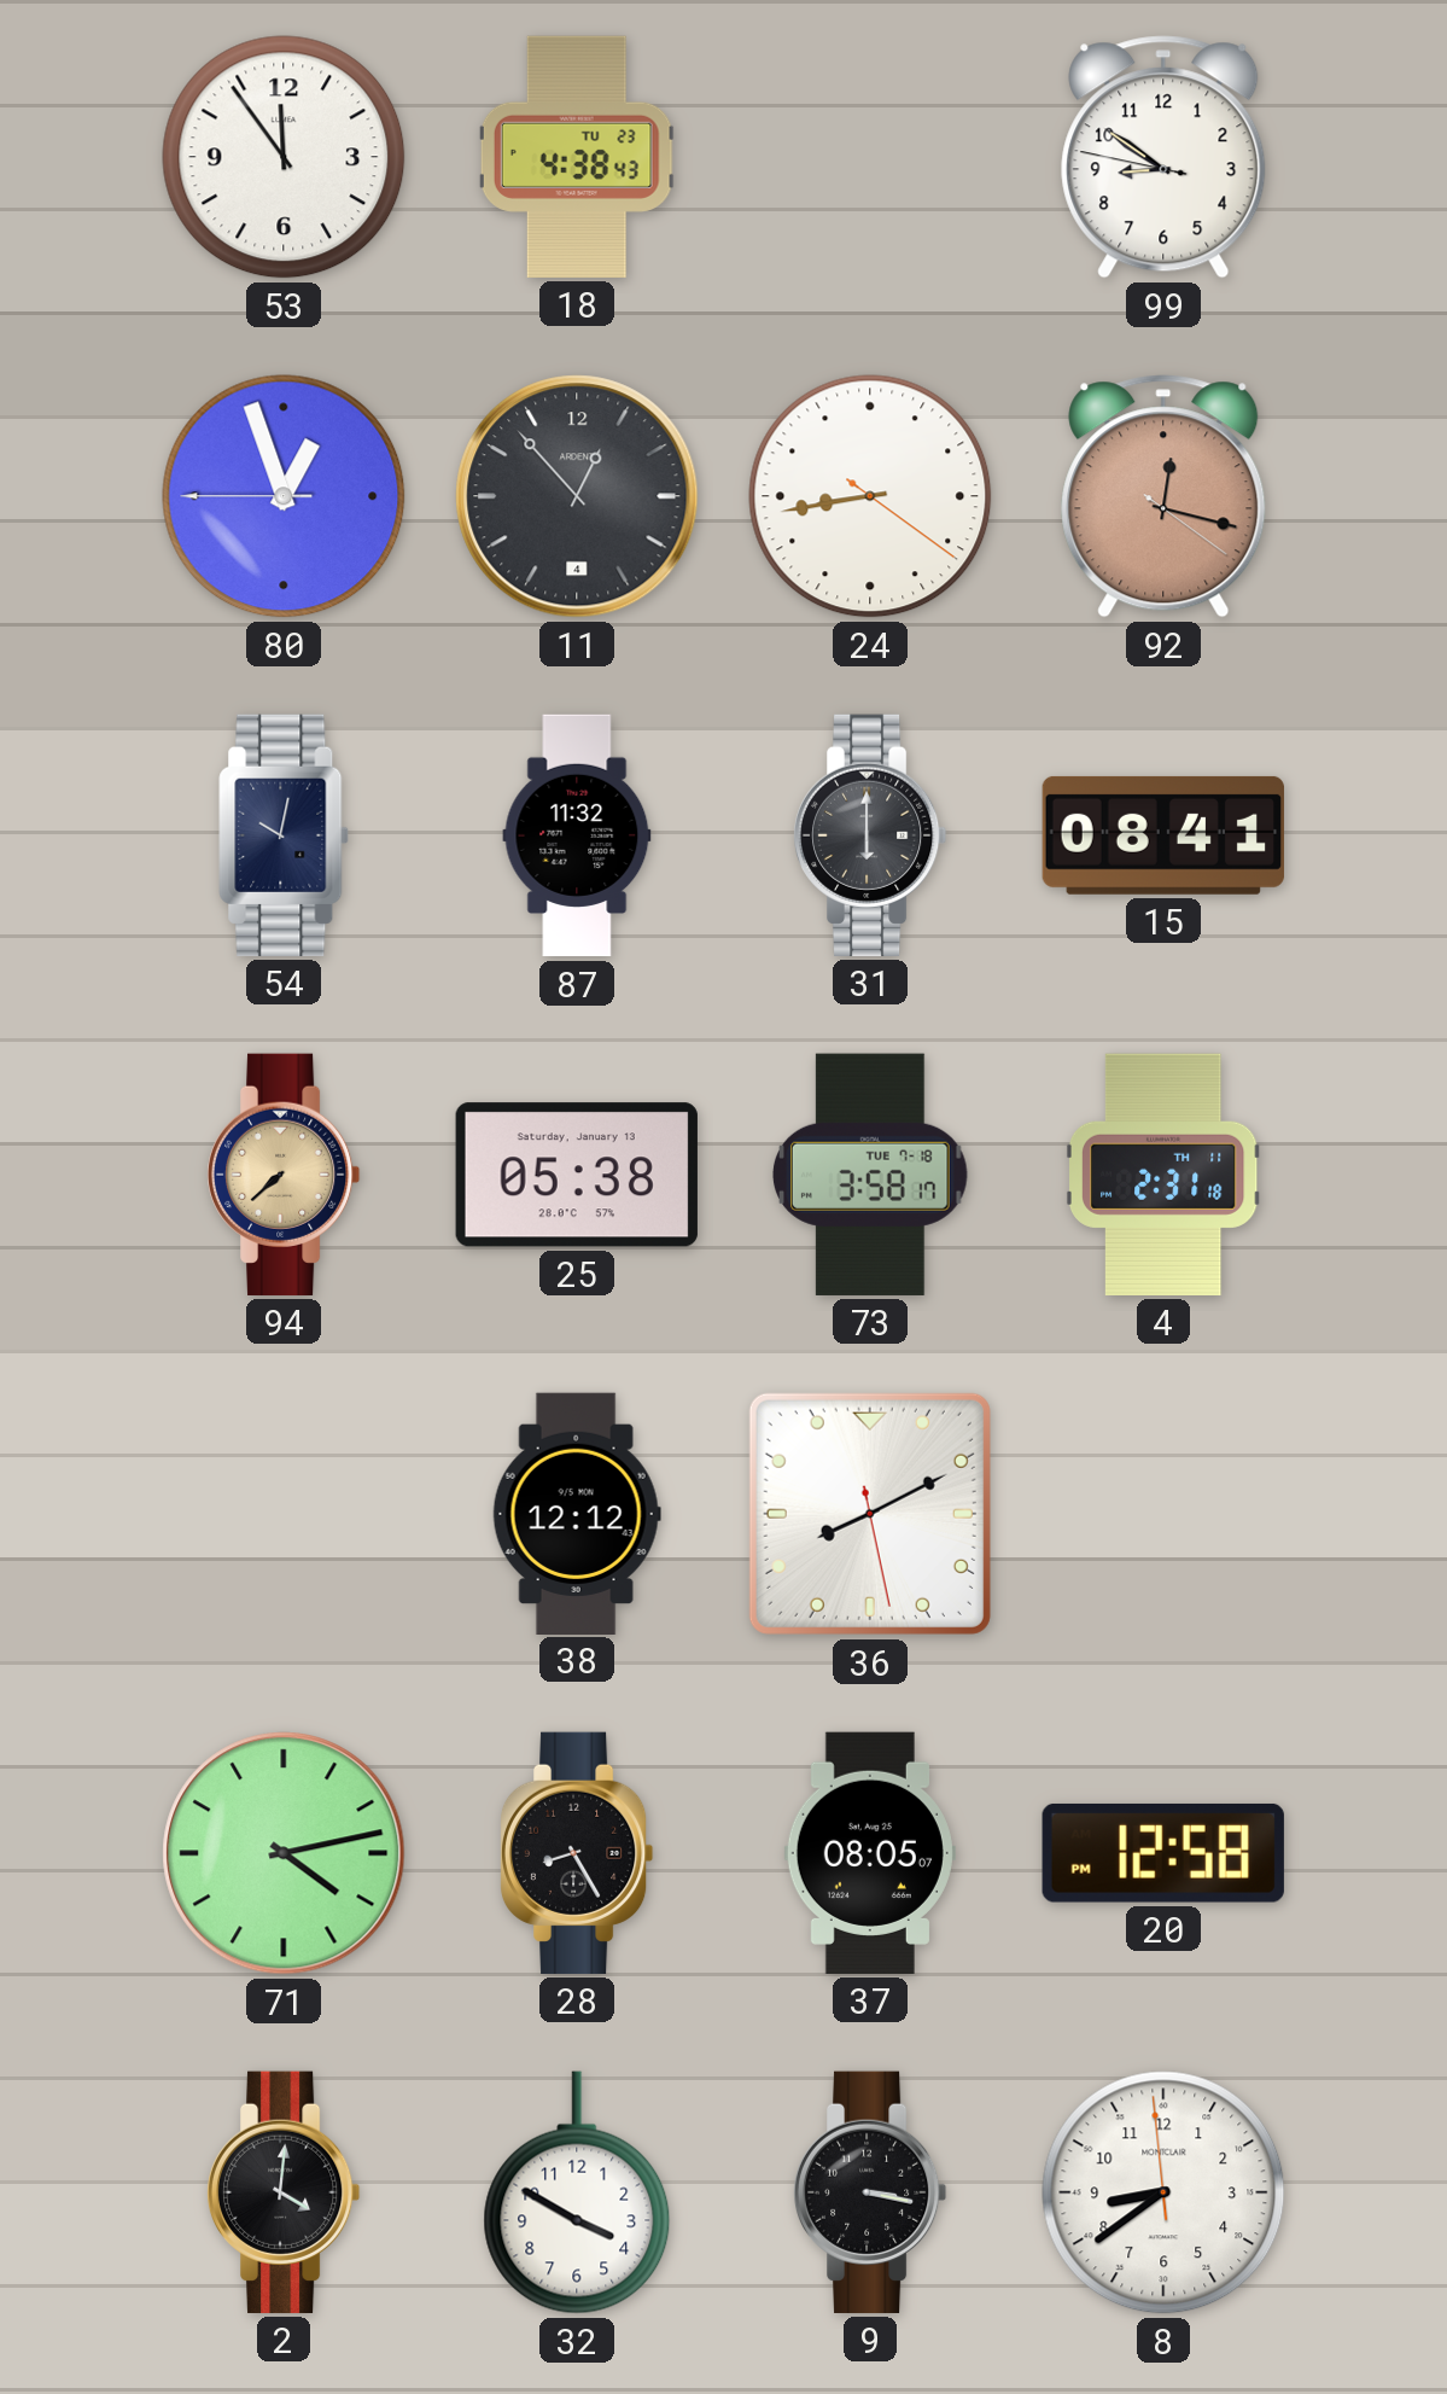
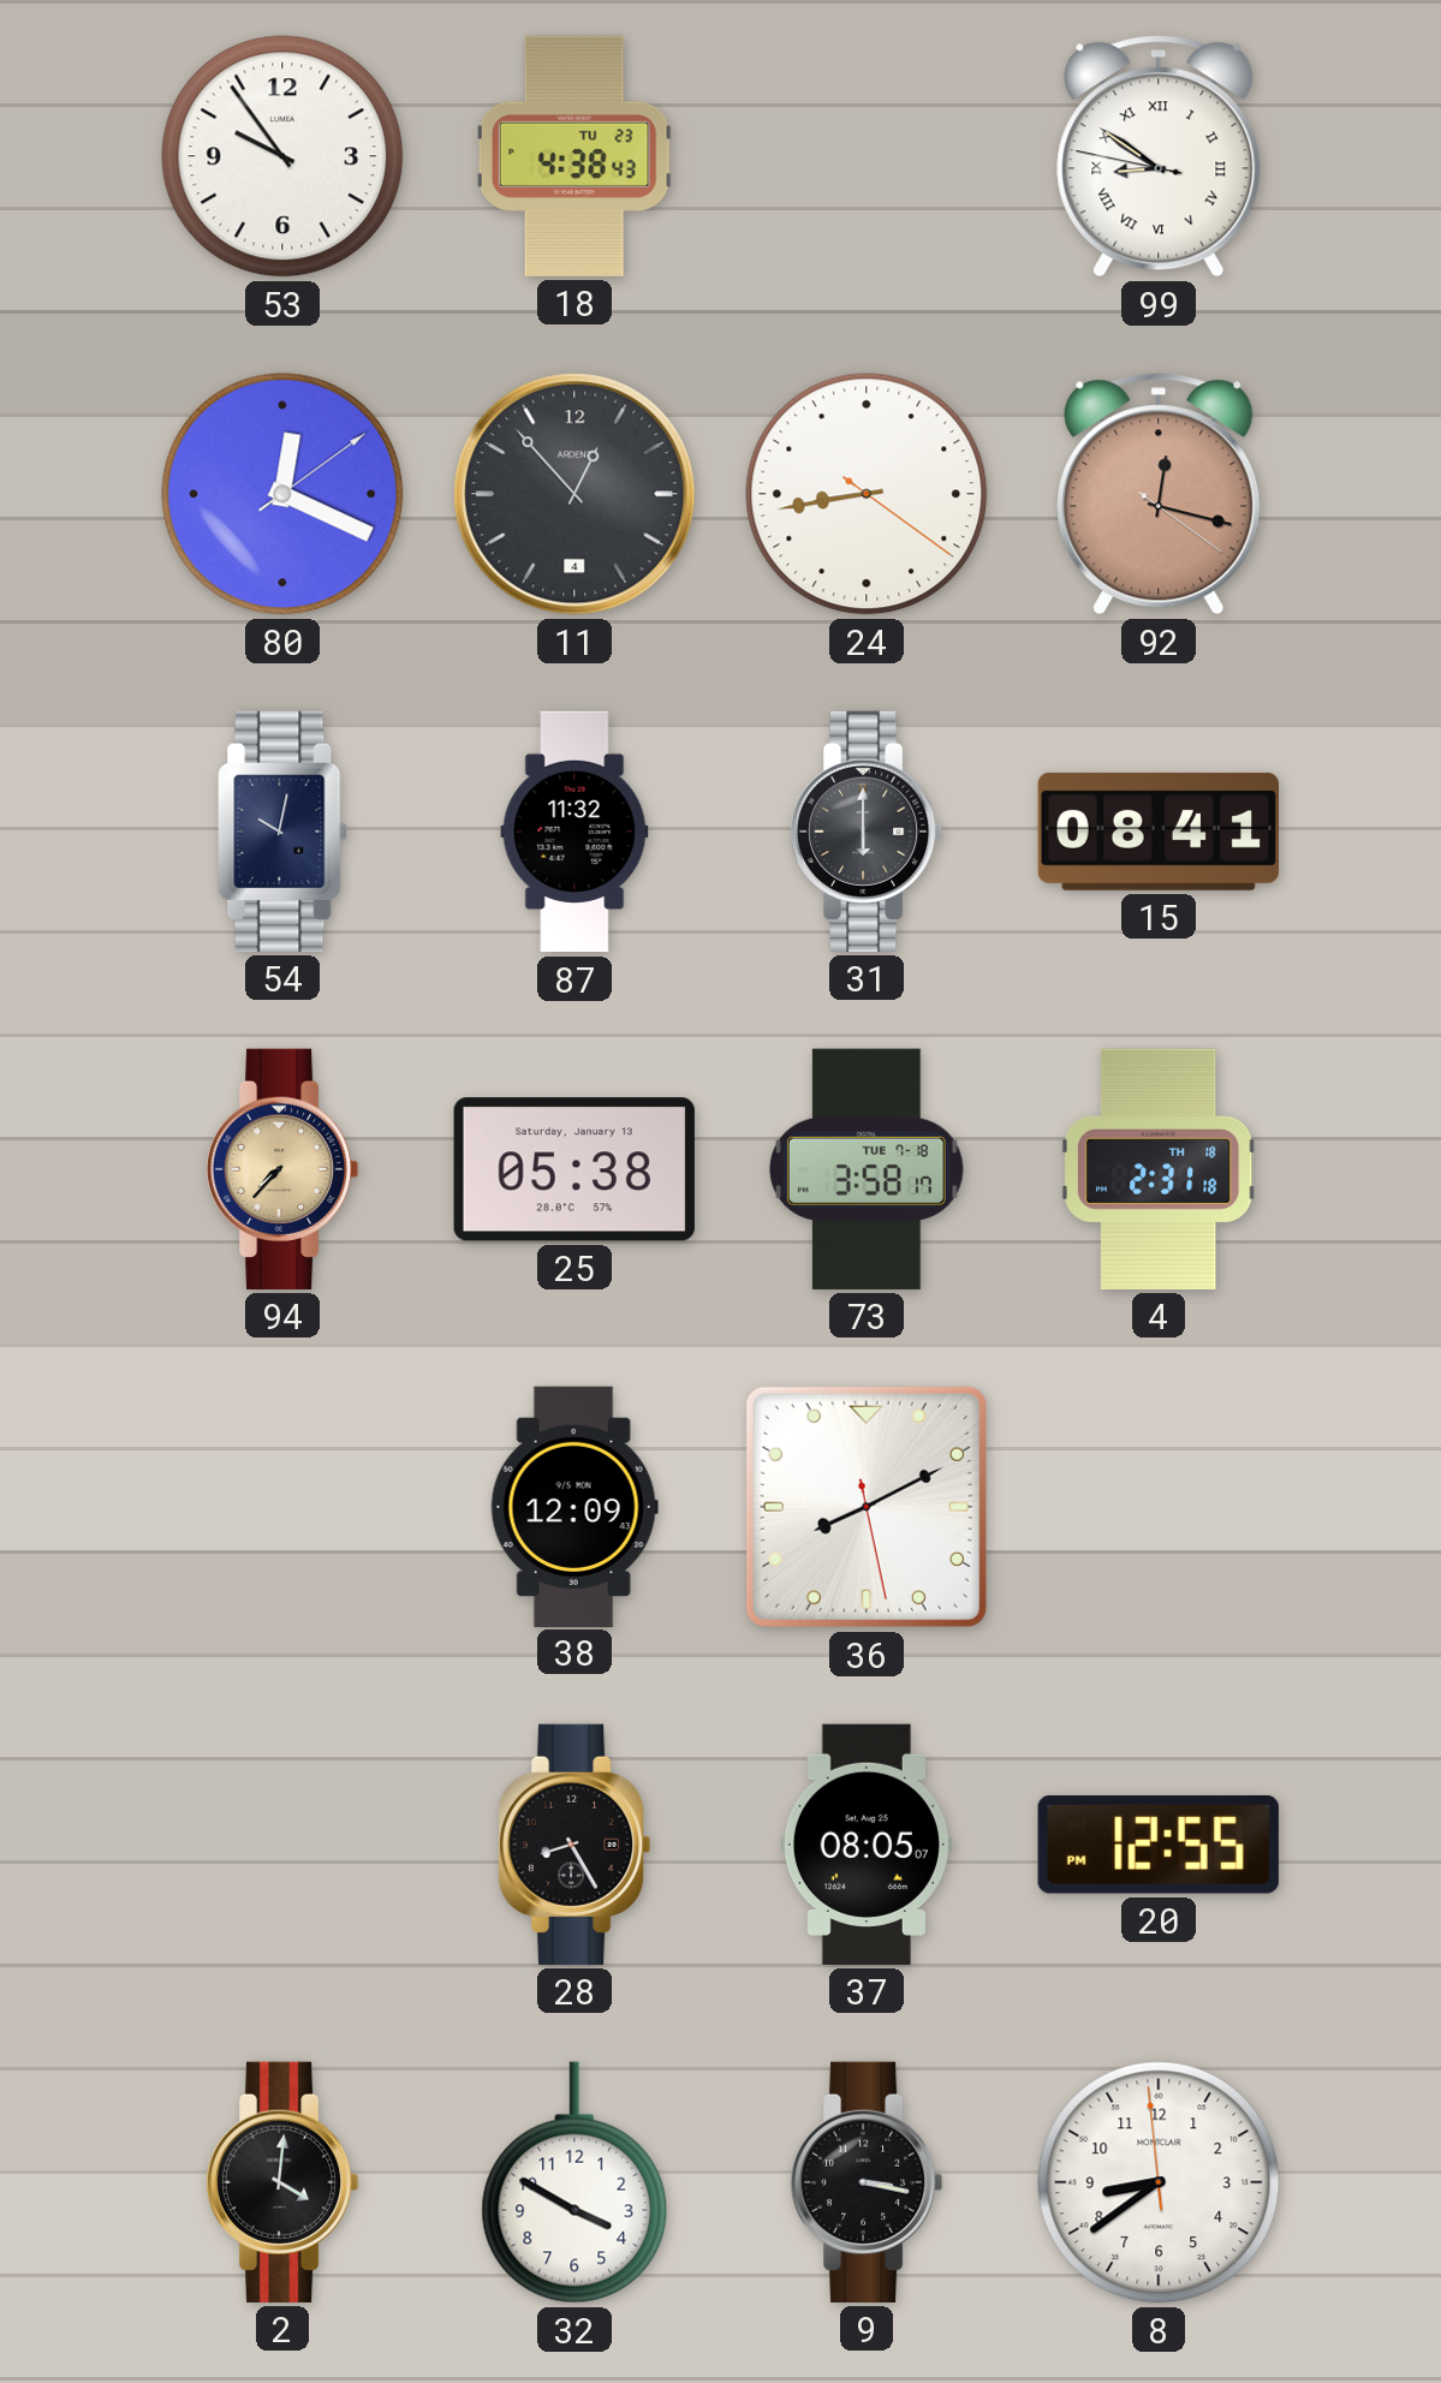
53: 11:54 -> 9:54 (282, 156)
99 numerals: Arabic -> Roman (1159, 156)
80: 12:56 -> 12:19 (282, 494)
94: 7:38 -> 7:37 (282, 1169)
4 date: TH 11 -> TH 18 (1159, 1169)
38: 12:12 -> 12:09 (574, 1506)
71: 4:13 -> none (284, 1853)
20: 12:58 -> 12:55 (1159, 1845)
